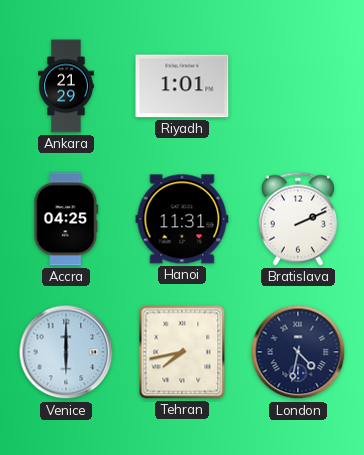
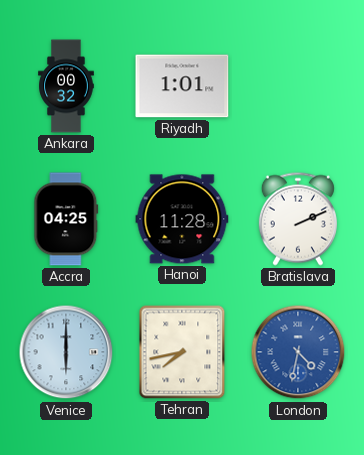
Ankara: 21:29 -> 00:32 (66, 86)
Hanoi: 11:31 -> 11:28 (182, 219)
London dial: navy -> blue (298, 352)
